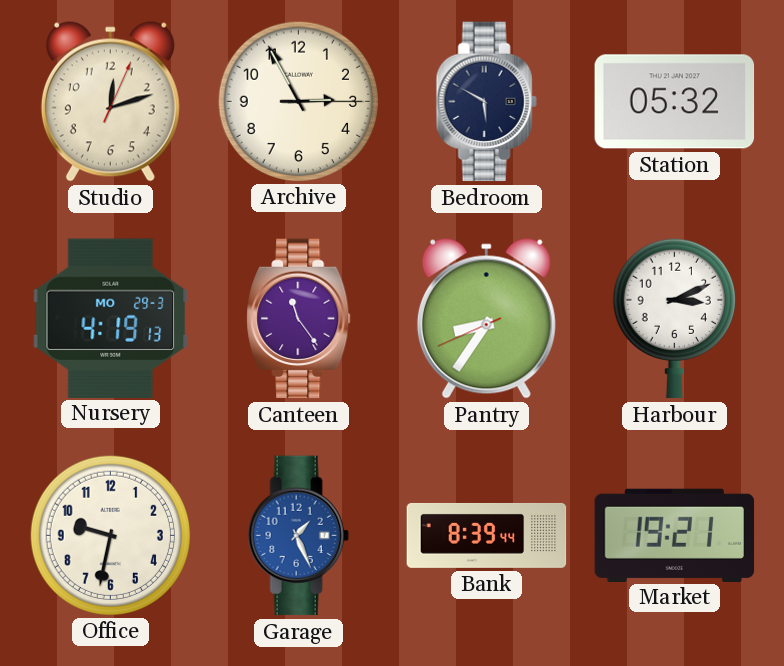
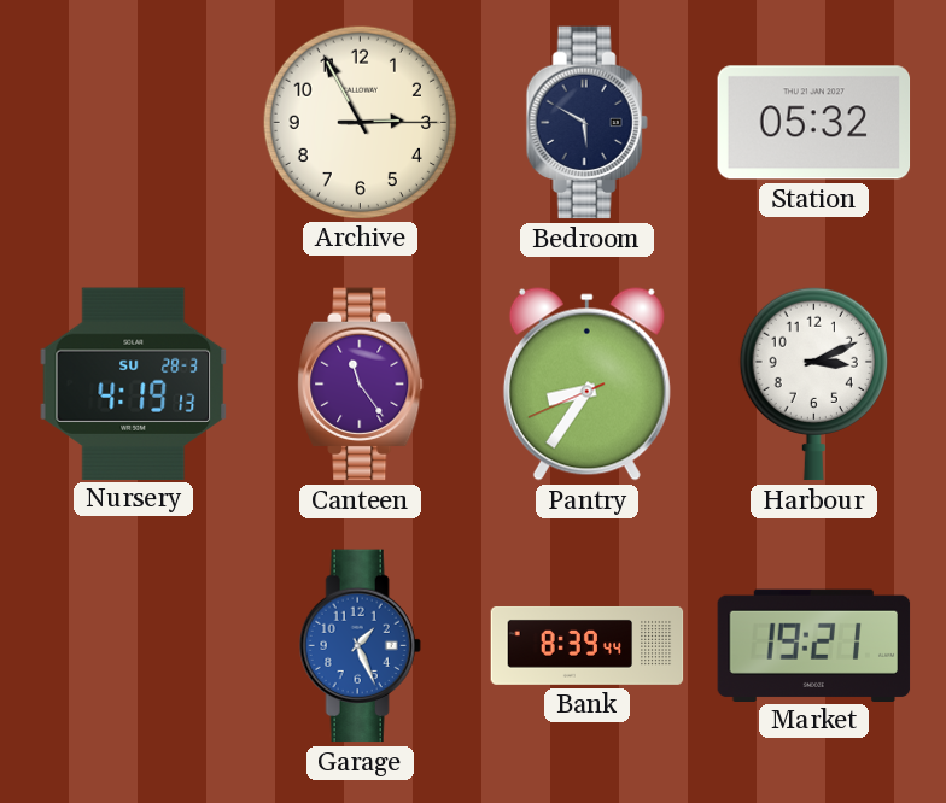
Studio: 12:12 -> none (110, 102)
Nursery date: MO 29-3 -> SU 28-3 (134, 383)
Office: 9:32 -> none (110, 535)
